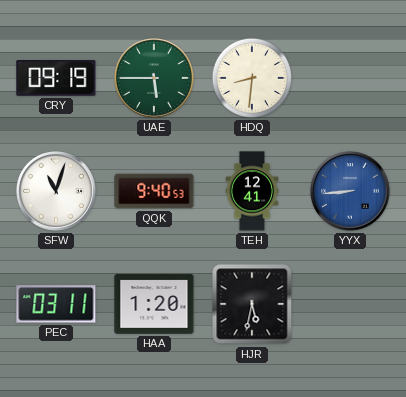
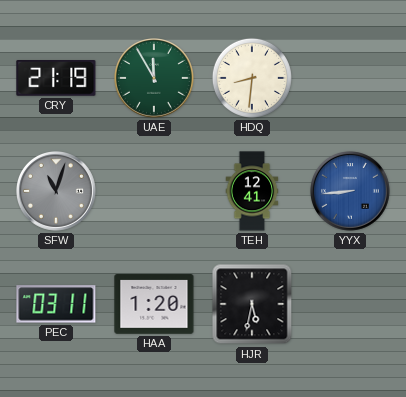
CRY: 09:19 -> 21:19 (56, 79)
UAE: 5:45 -> 11:55 (155, 79)
SFW dial: white -> grey (57, 192)
QQK: 9:40 -> none (154, 191)
